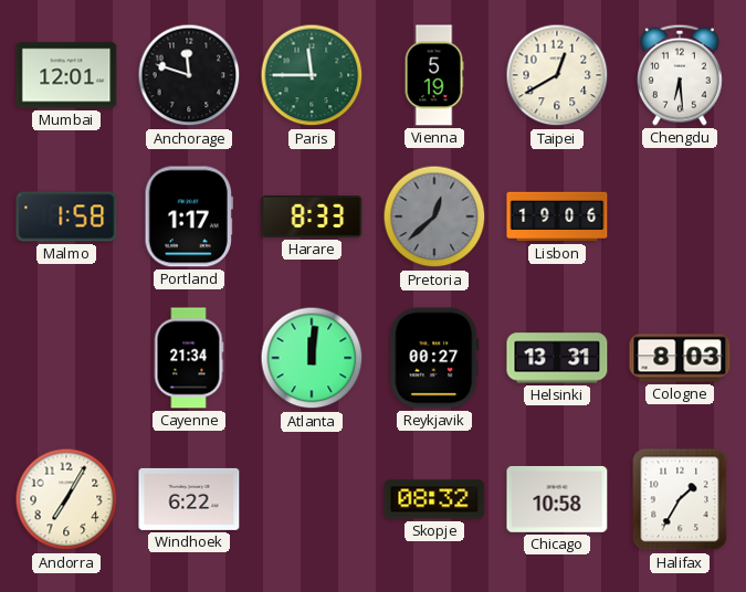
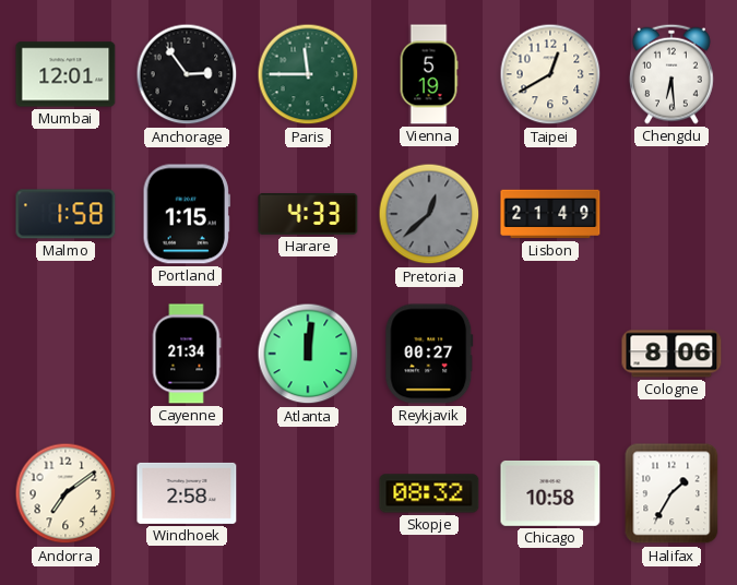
Anchorage: 11:48 -> 2:54 (187, 74)
Portland: 1:17 -> 1:15 (187, 214)
Harare: 8:33 -> 4:33 (308, 214)
Lisbon: 19:06 -> 21:49 (550, 214)
Helsinki: 13:31 -> none (557, 358)
Cologne: 8:03 -> 8:06 (671, 354)
Andorra: 7:05 -> 7:09 (66, 493)
Windhoek: 6:22 -> 2:58 (187, 493)
